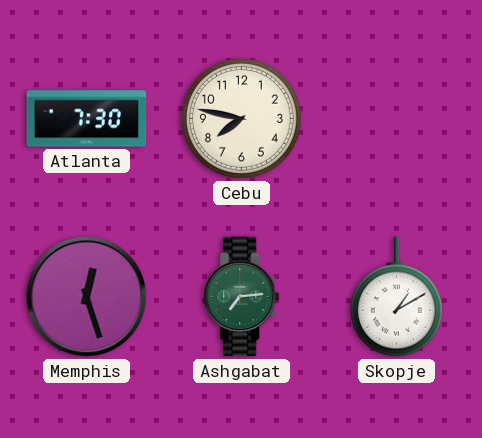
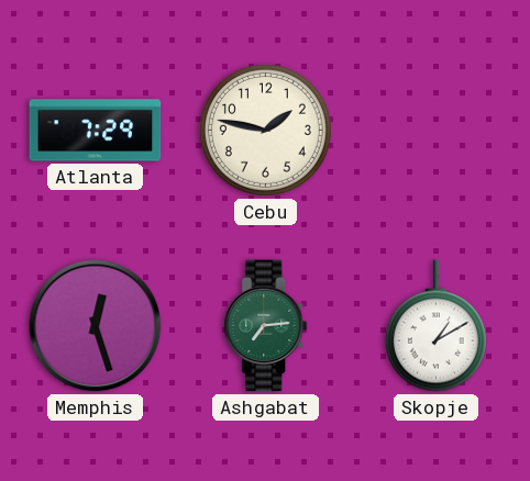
Atlanta: 7:30 -> 7:29 (96, 131)
Cebu: 7:47 -> 1:47 (265, 130)
